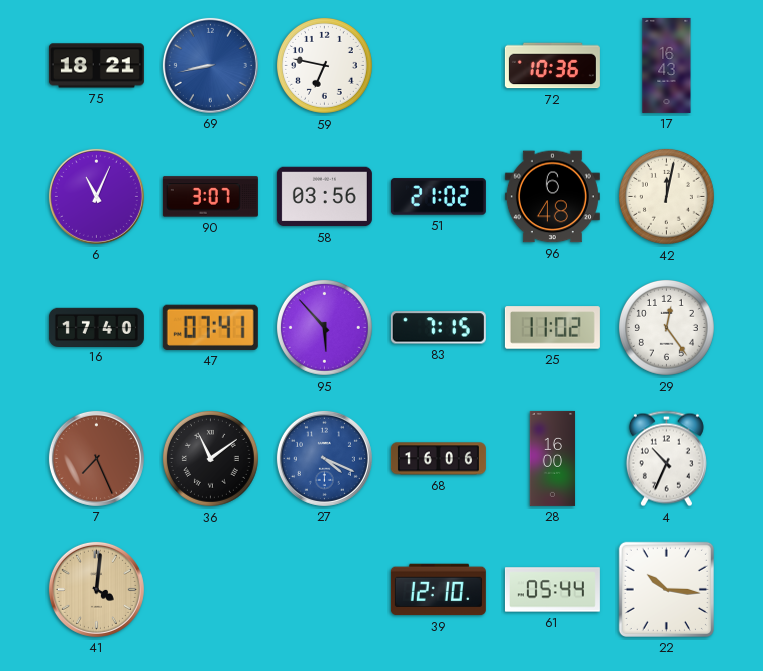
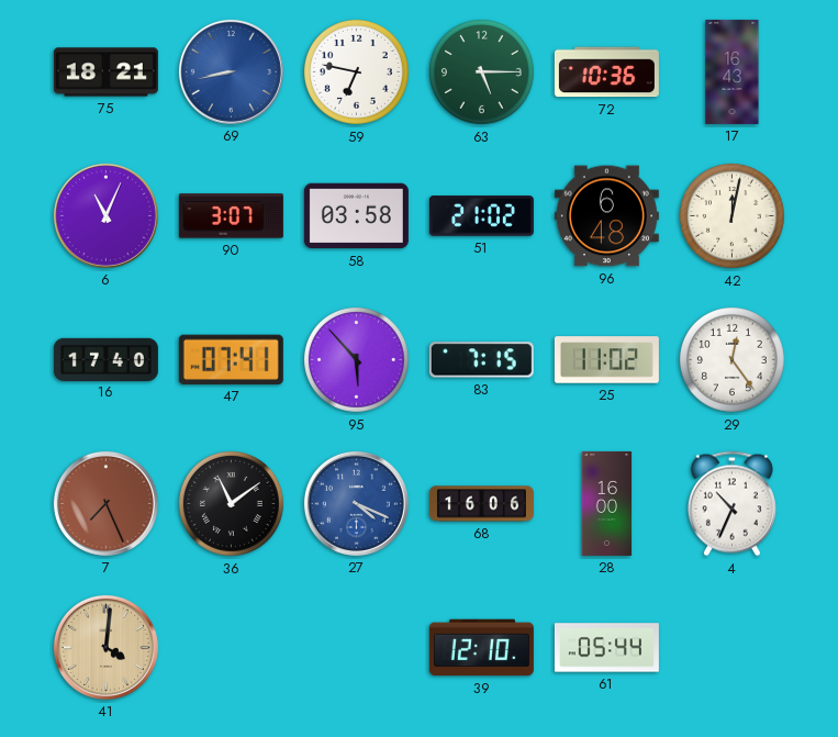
63: none -> 5:15 (481, 71)
58: 03:56 -> 03:58 (356, 216)
22: 10:16 -> none (666, 589)
